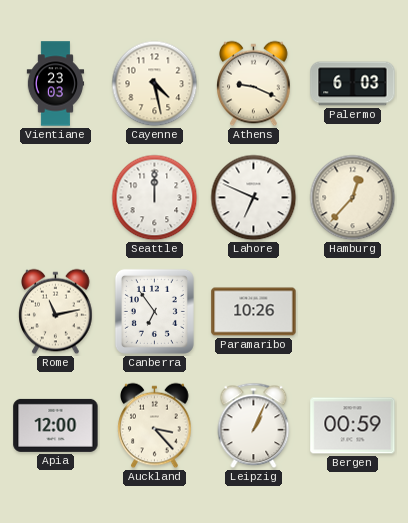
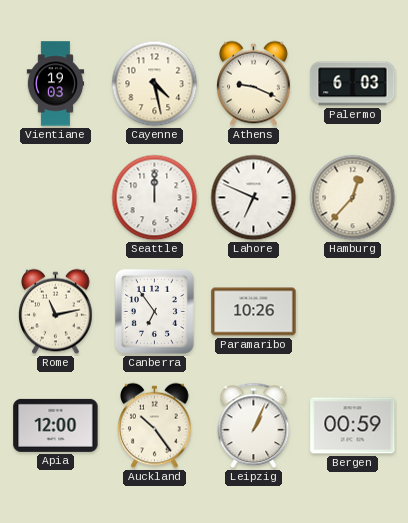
Vientiane: 23:03 -> 19:03 (56, 84)
Auckland: 3:23 -> 10:24 (155, 426)
